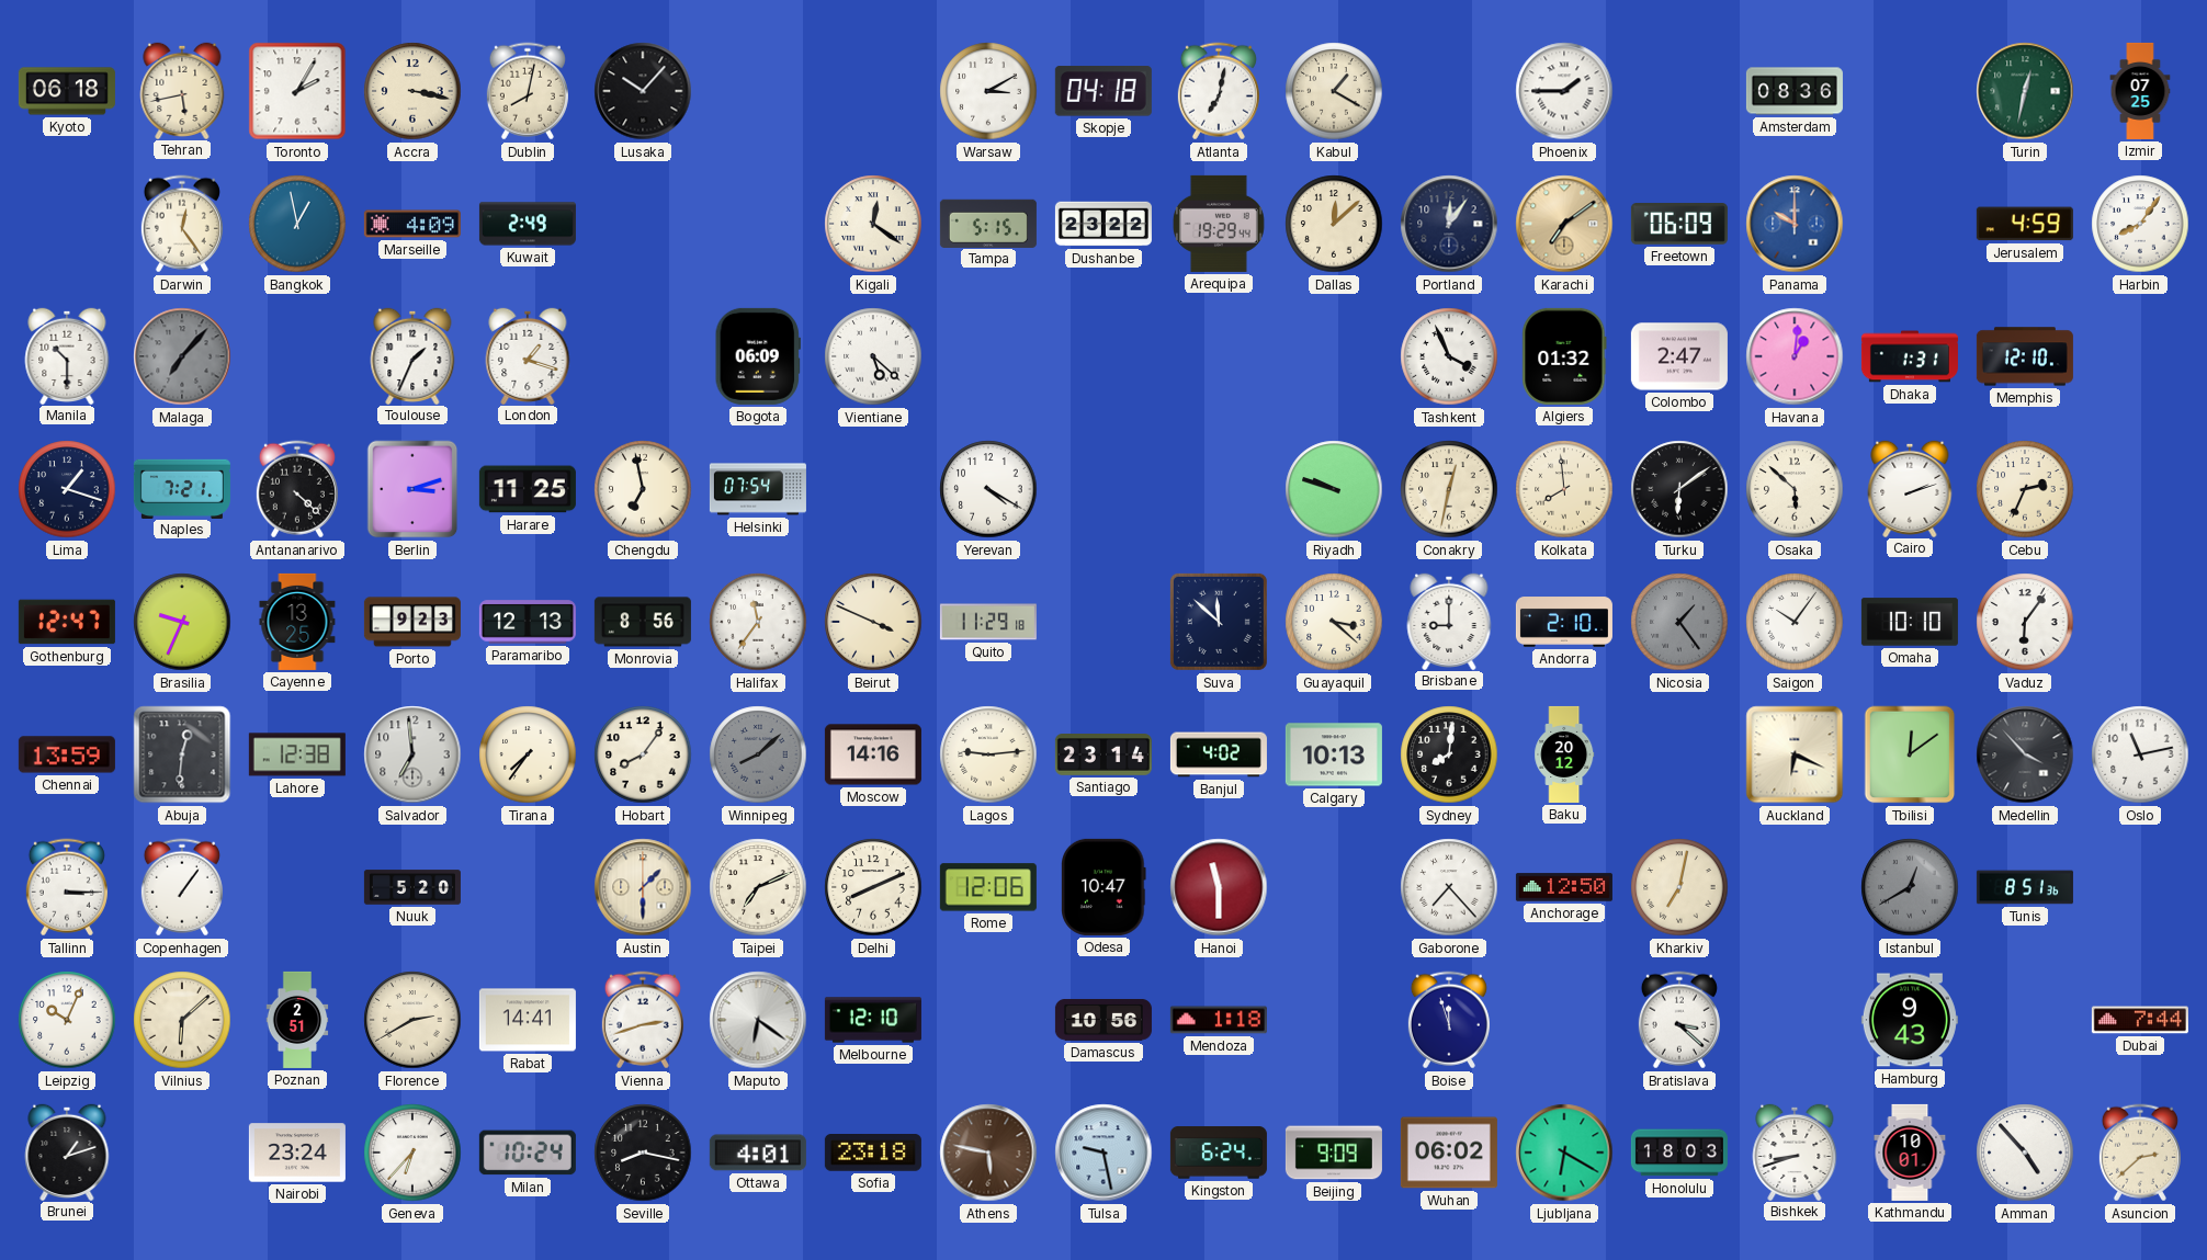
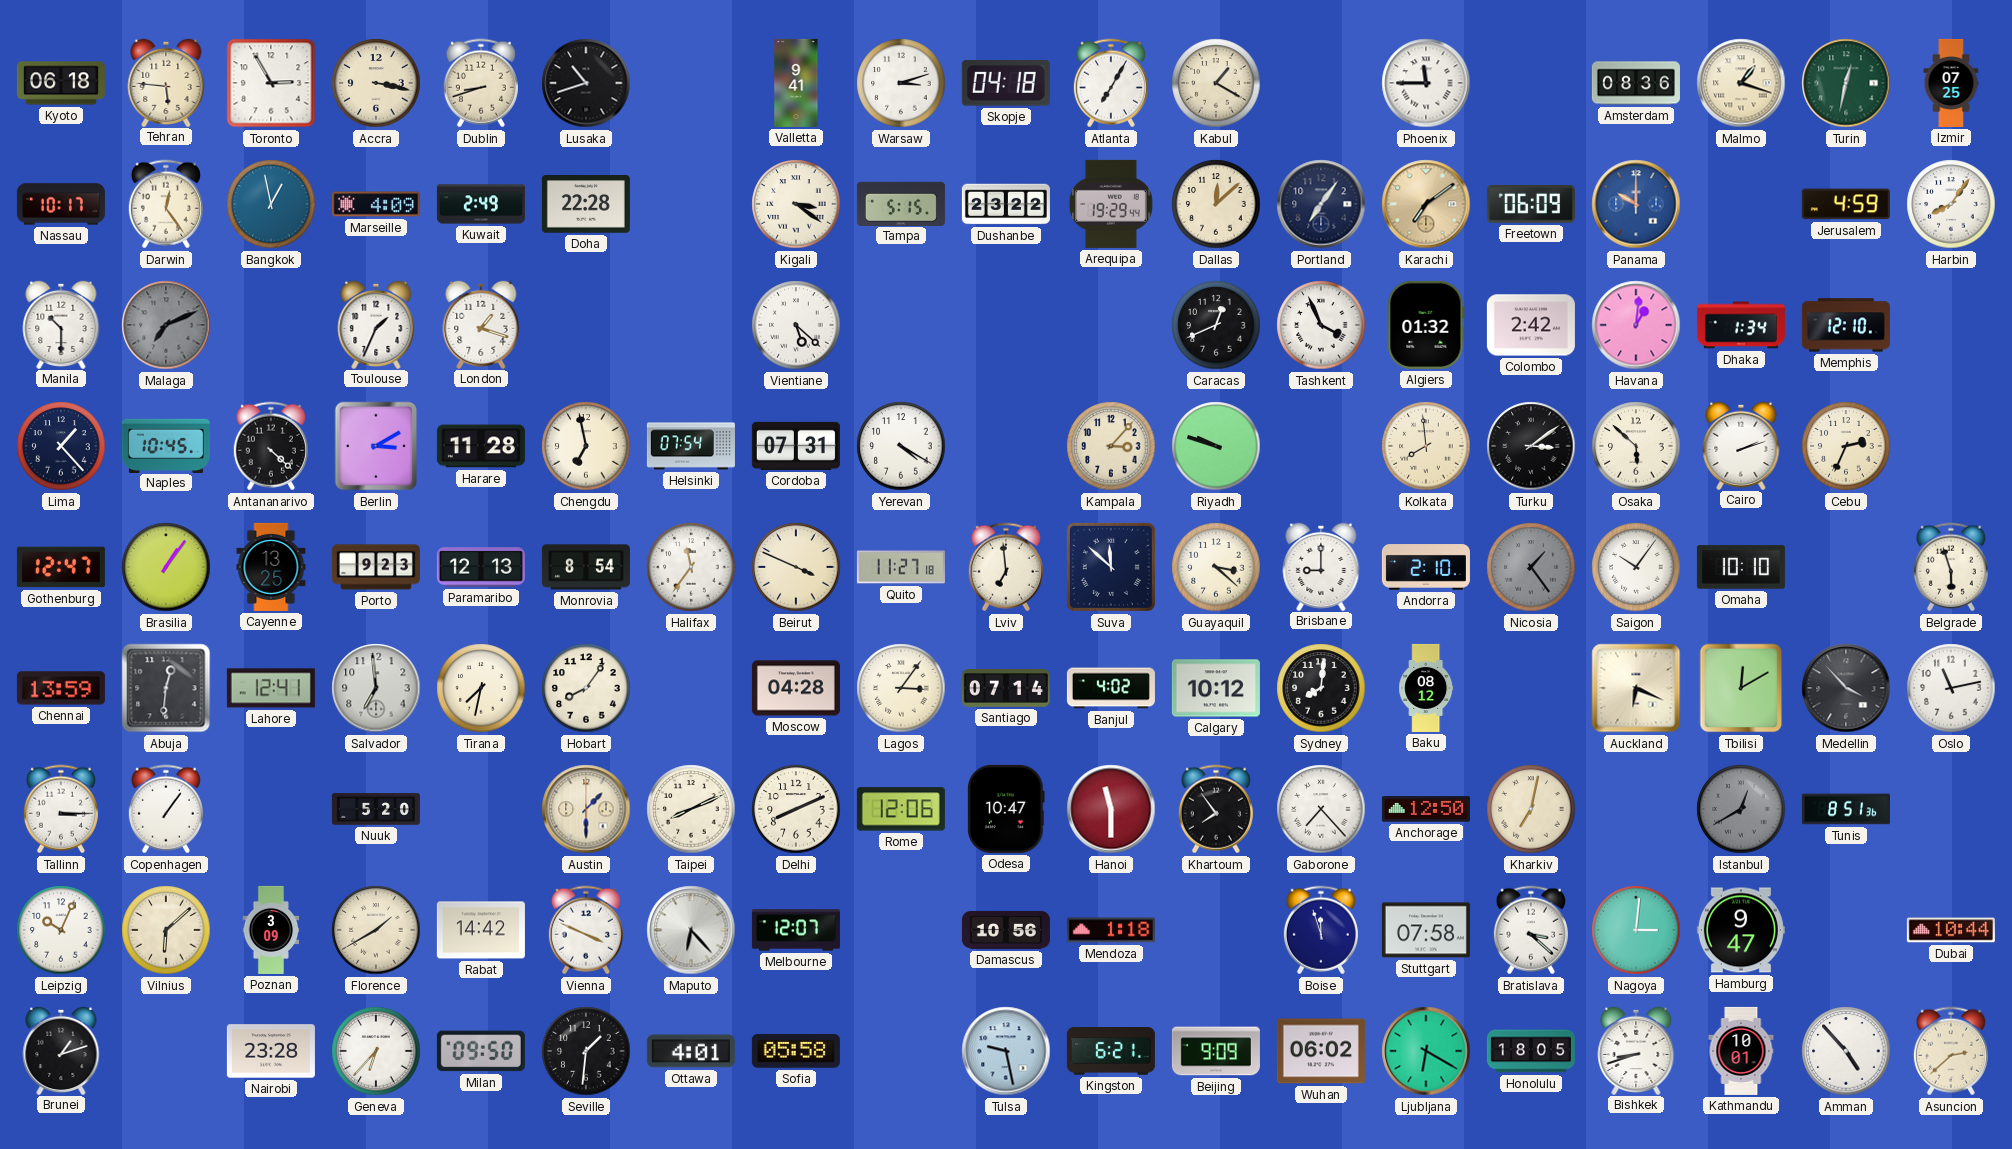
Tehran: 5:43 -> 5:46 (166, 82)
Toronto: 2:05 -> 2:55 (271, 83)
Dublin: 8:02 -> 8:42 (481, 83)
Lusaka: 10:07 -> 10:42 (586, 83)
Valletta: none -> 9:41 (796, 83)
Warsaw: 3:10 -> 3:12 (901, 83)
Atlanta: 7:02 -> 7:05 (1111, 83)
Phoenix: 1:45 -> 11:45 (1426, 83)
Malmo: none -> 1:18 (1741, 83)
Nassau: none -> 10:17 (61, 204)
Doha: none -> 22:28 (586, 205)
Kigali: 12:21 -> 3:21 (796, 204)
Portland: 12:06 -> 7:06 (1321, 204)
Malaga: 7:07 -> 7:11 (166, 325)
Bogota: 06:09 -> none (757, 356)
Caracas: none -> 12:41 (1216, 325)
Colombo: 2:47 -> 2:42 (1531, 325)
Dhaka: 1:31 -> 1:34 (1741, 325)
Lima: 1:18 -> 1:23 (61, 446)
Naples: 7:21 -> 10:45 (166, 445)
Berlin: 3:12 -> 3:10 (376, 446)
Harare: 11:25 -> 11:28 (481, 446)
Cordoba: none -> 07:31 (796, 446)
Kampala: none -> 3:07 (1111, 446)
Conakry: 12:32 -> none (1449, 489)
Turku: 6:09 -> 3:09 (1531, 446)
Brasilia: 9:34 -> 1:06 (166, 567)
Monrovia: 8:56 -> 8:54 (586, 567)
Quito: 11:29 -> 11:27 (901, 567)
Lviv: none -> 6:59 (1006, 567)
Vaduz: 6:06 -> none (2025, 622)
Belgrade: none -> 5:57 (1951, 567)
Lahore: 12:38 -> 12:41 (271, 688)
Tirana: 7:36 -> 7:32 (481, 688)
Winnipeg: 8:08 -> none (758, 754)
Moscow: 14:16 -> 04:28 (796, 688)
Lagos: 9:14 -> 3:06 (901, 688)
Santiago: 23:14 -> 07:14 (1006, 688)
Calgary: 10:13 -> 10:12 (1216, 688)
Baku: 20:12 -> 08:12 (1426, 688)
Tbilisi: 12:09 -> 12:10 (1741, 688)
Taipei: 7:11 -> 8:11 (691, 809)
Khartoum: none -> 7:54 (1216, 809)
Poznan: 2:51 -> 3:09 (271, 930)
Florence: 2:40 -> 1:40 (376, 930)
Rabat: 14:41 -> 14:42 (481, 930)
Vienna: 2:42 -> 3:49 (586, 930)
Maputo: 6:21 -> 6:23 (691, 930)
Melbourne: 12:10 -> 12:07 (796, 930)
Stuttgart: none -> 07:58 (1426, 930)
Nagoya: none -> 3:01 (1636, 930)
Hamburg: 9:43 -> 9:47 (1741, 930)
Dubai: 7:44 -> 10:44 (1951, 930)
Nairobi: 23:24 -> 23:28 (271, 1051)
Milan: 10:24 -> 09:50 (481, 1051)
Seville: 8:17 -> 1:31 (586, 1051)
Sofia: 23:18 -> 05:58 (796, 1052)
Athens: 5:47 -> none (988, 1153)
Kingston: 6:24 -> 6:21 (1111, 1051)
Honolulu: 18:03 -> 18:05 (1531, 1051)
